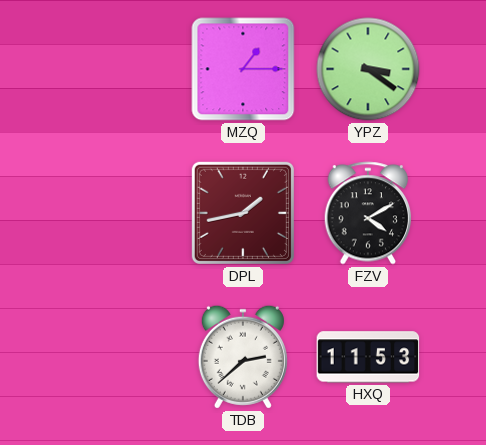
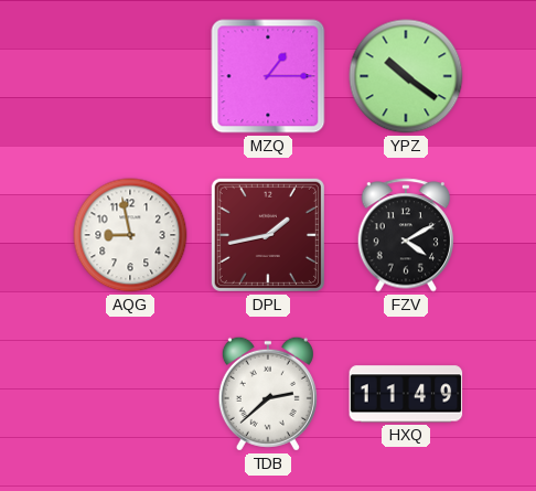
YPZ: 3:21 -> 10:21 (406, 76)
AQG: none -> 8:58 (130, 235)
HXQ: 11:53 -> 11:49 (406, 394)
